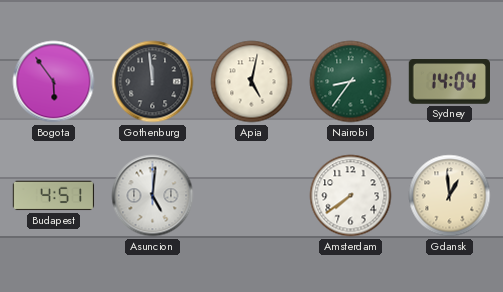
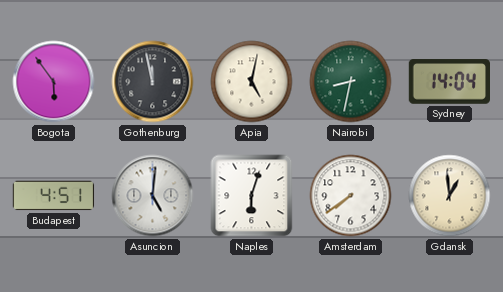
Gothenburg: 11:59 -> 11:58 (153, 82)
Nairobi: 8:36 -> 8:32 (351, 82)
Naples: none -> 6:03 (252, 196)
